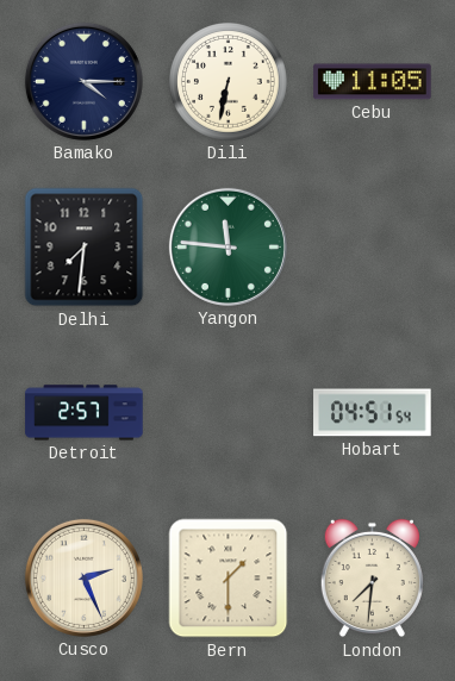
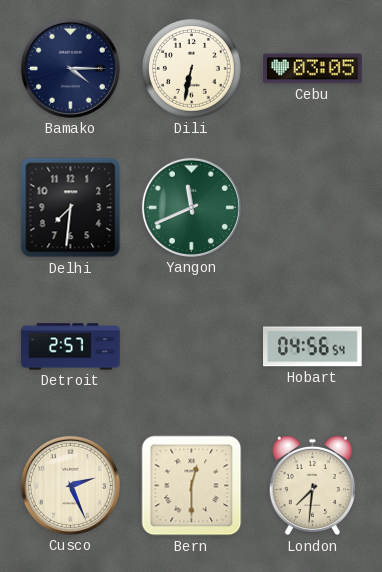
Cebu: 11:05 -> 03:05 (313, 69)
Yangon: 11:46 -> 11:41 (191, 207)
Hobart: 04:51 -> 04:56 (313, 347)
Bern: 1:30 -> 12:30 (192, 486)
